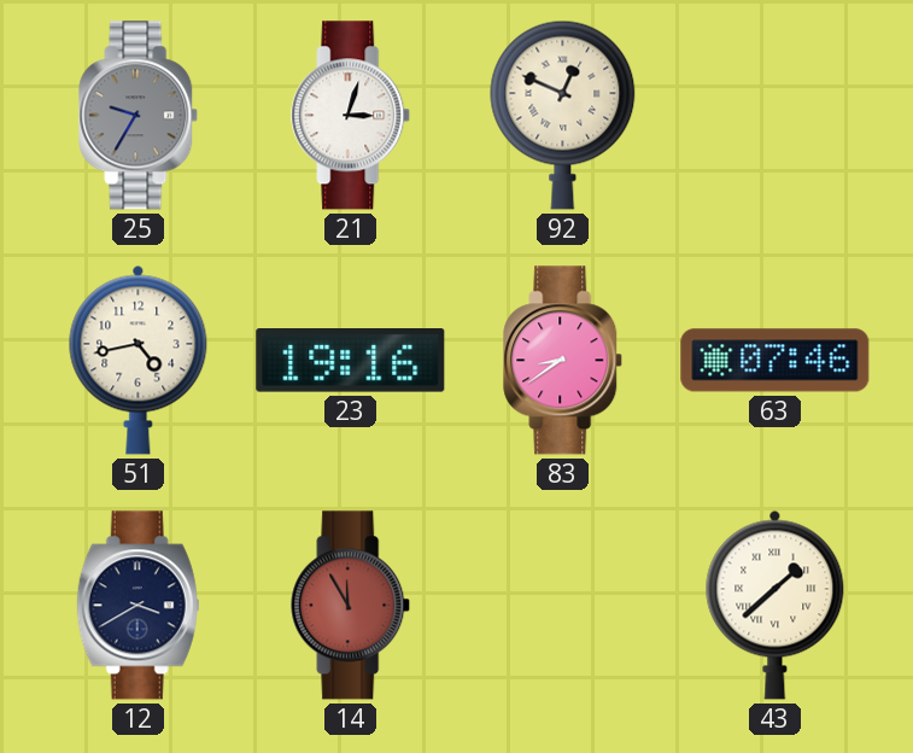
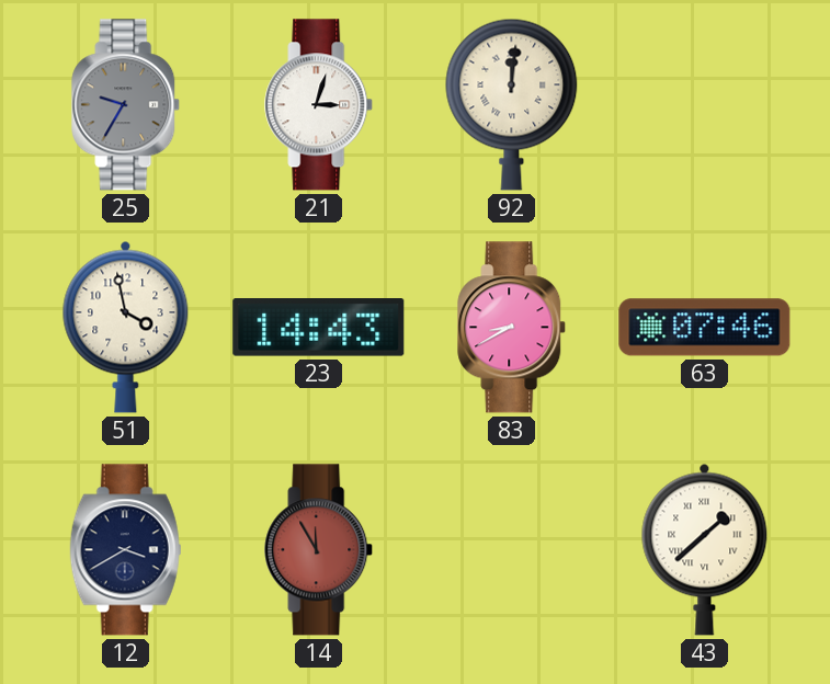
92: 12:49 -> 12:01 (512, 104)
51: 4:43 -> 3:58 (126, 327)
23: 19:16 -> 14:43 (319, 328)
83: 8:39 -> 8:40 (512, 328)
